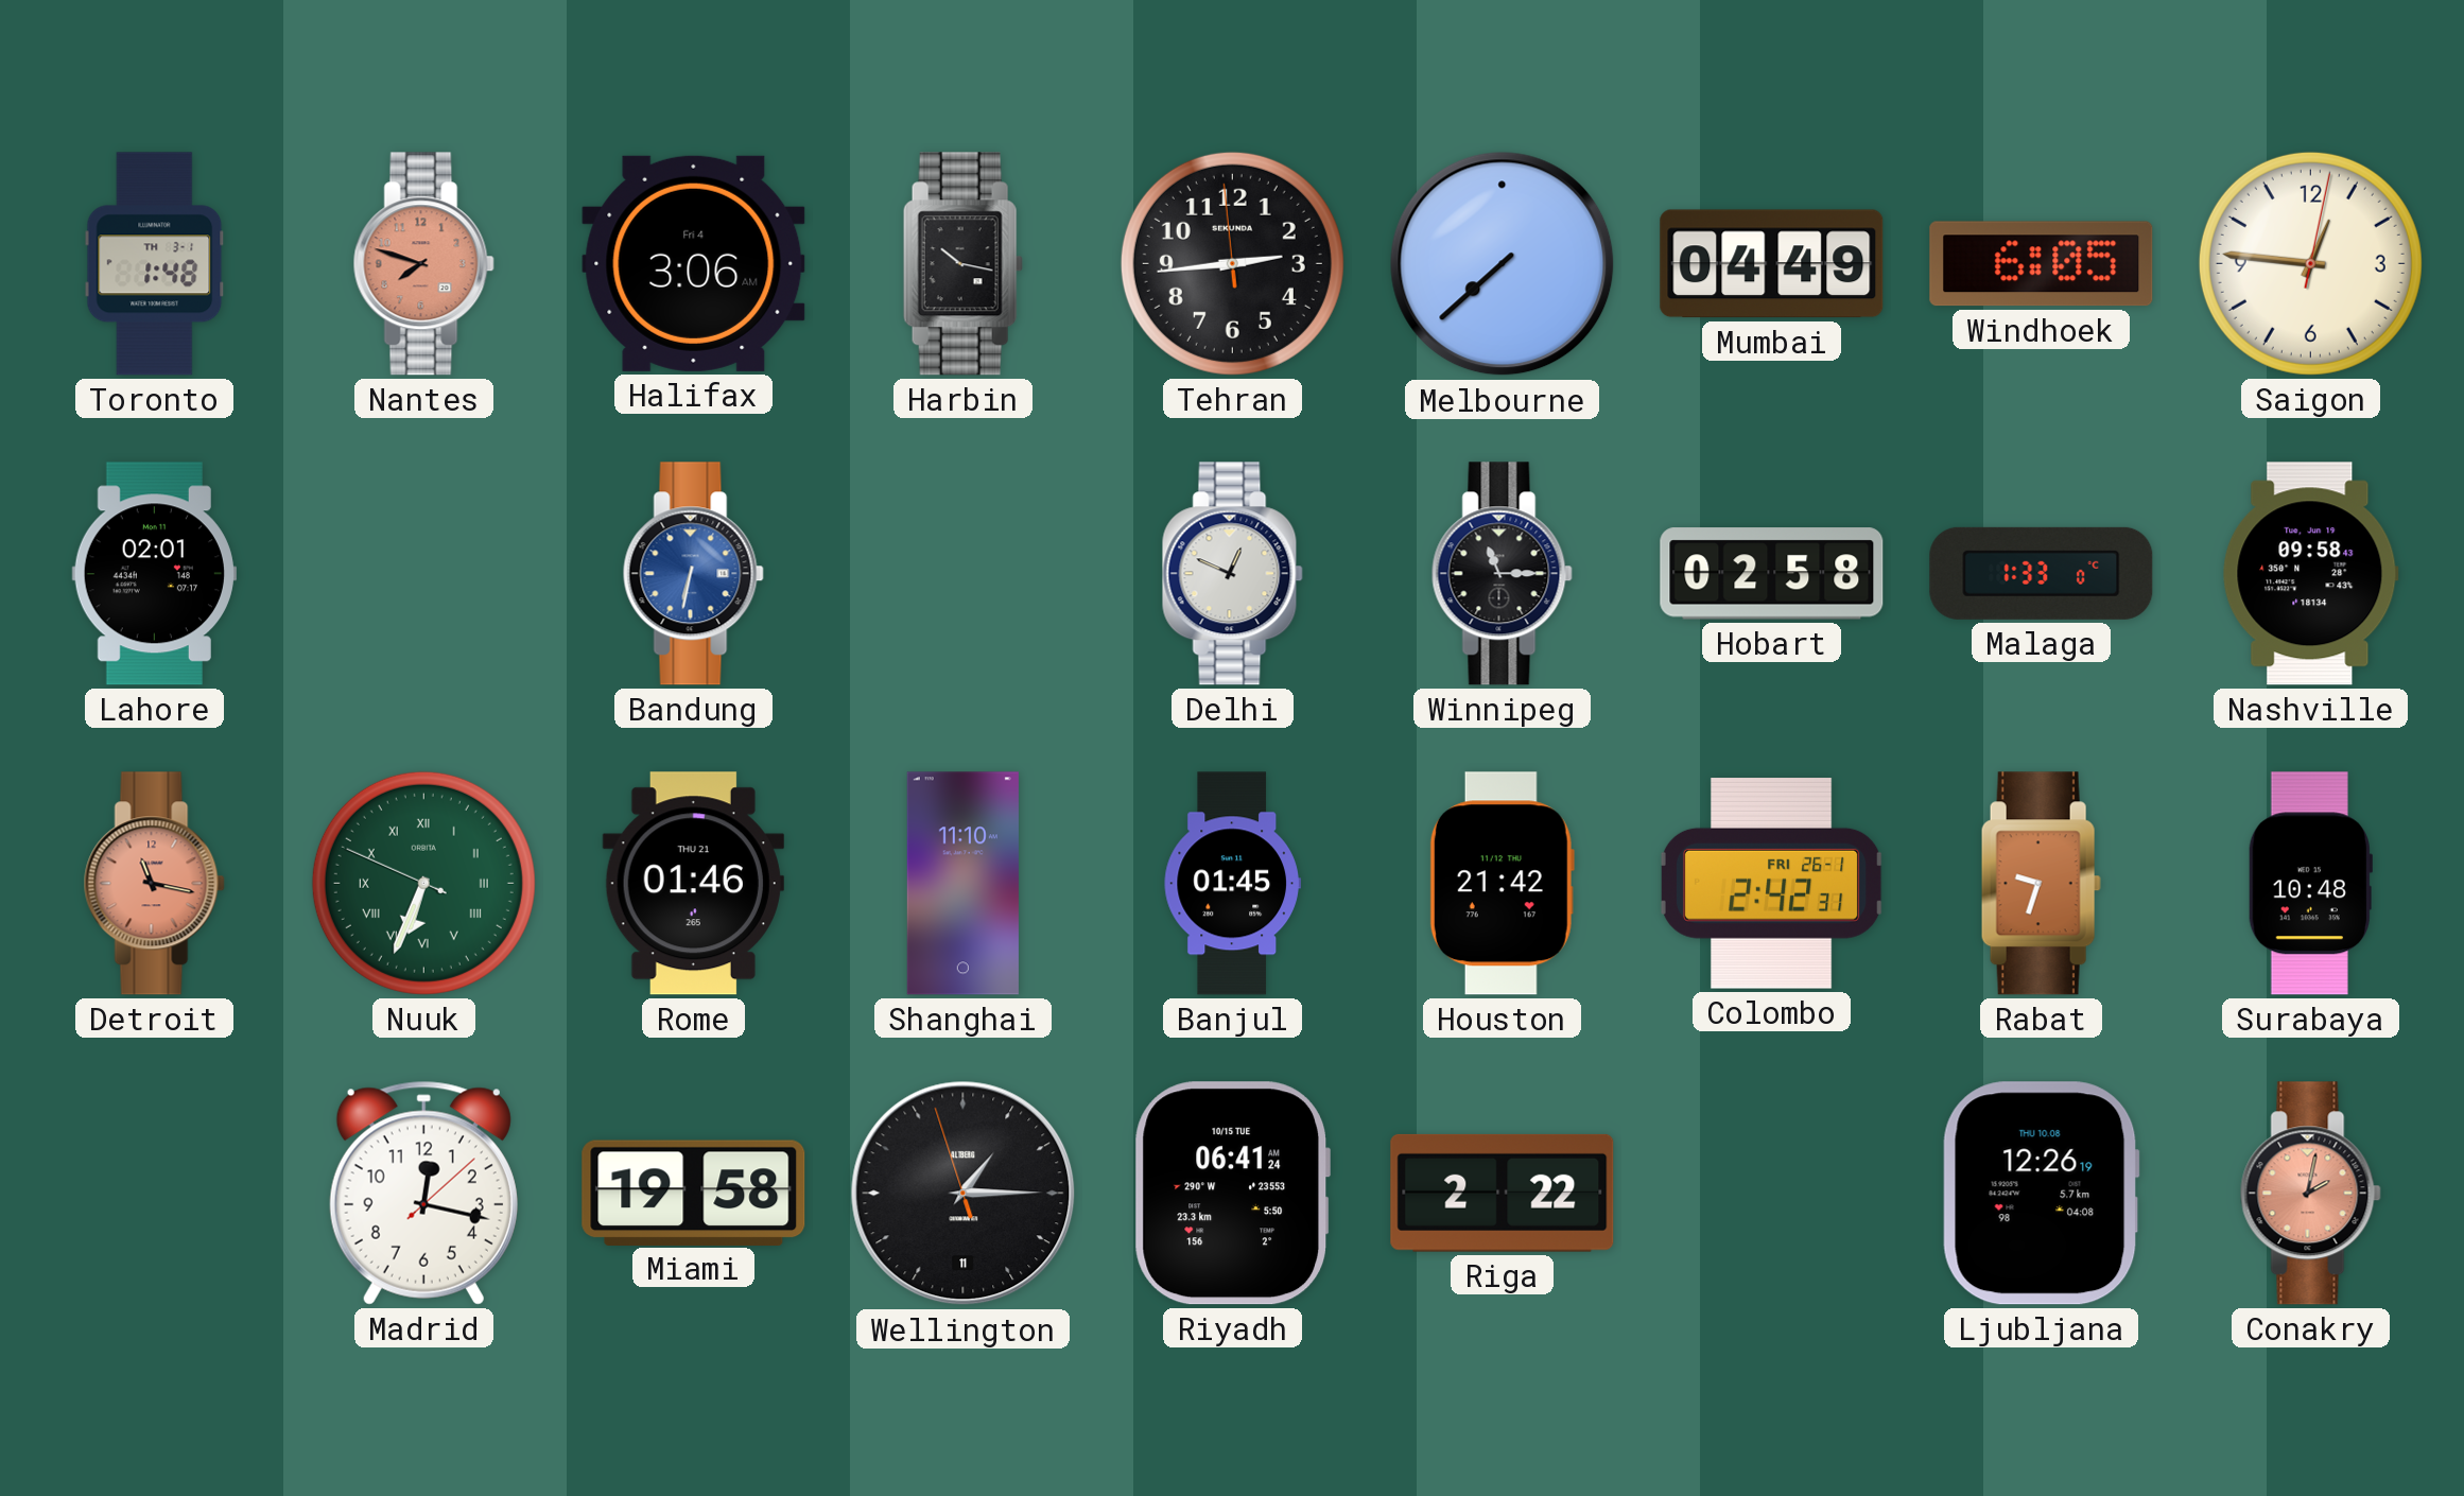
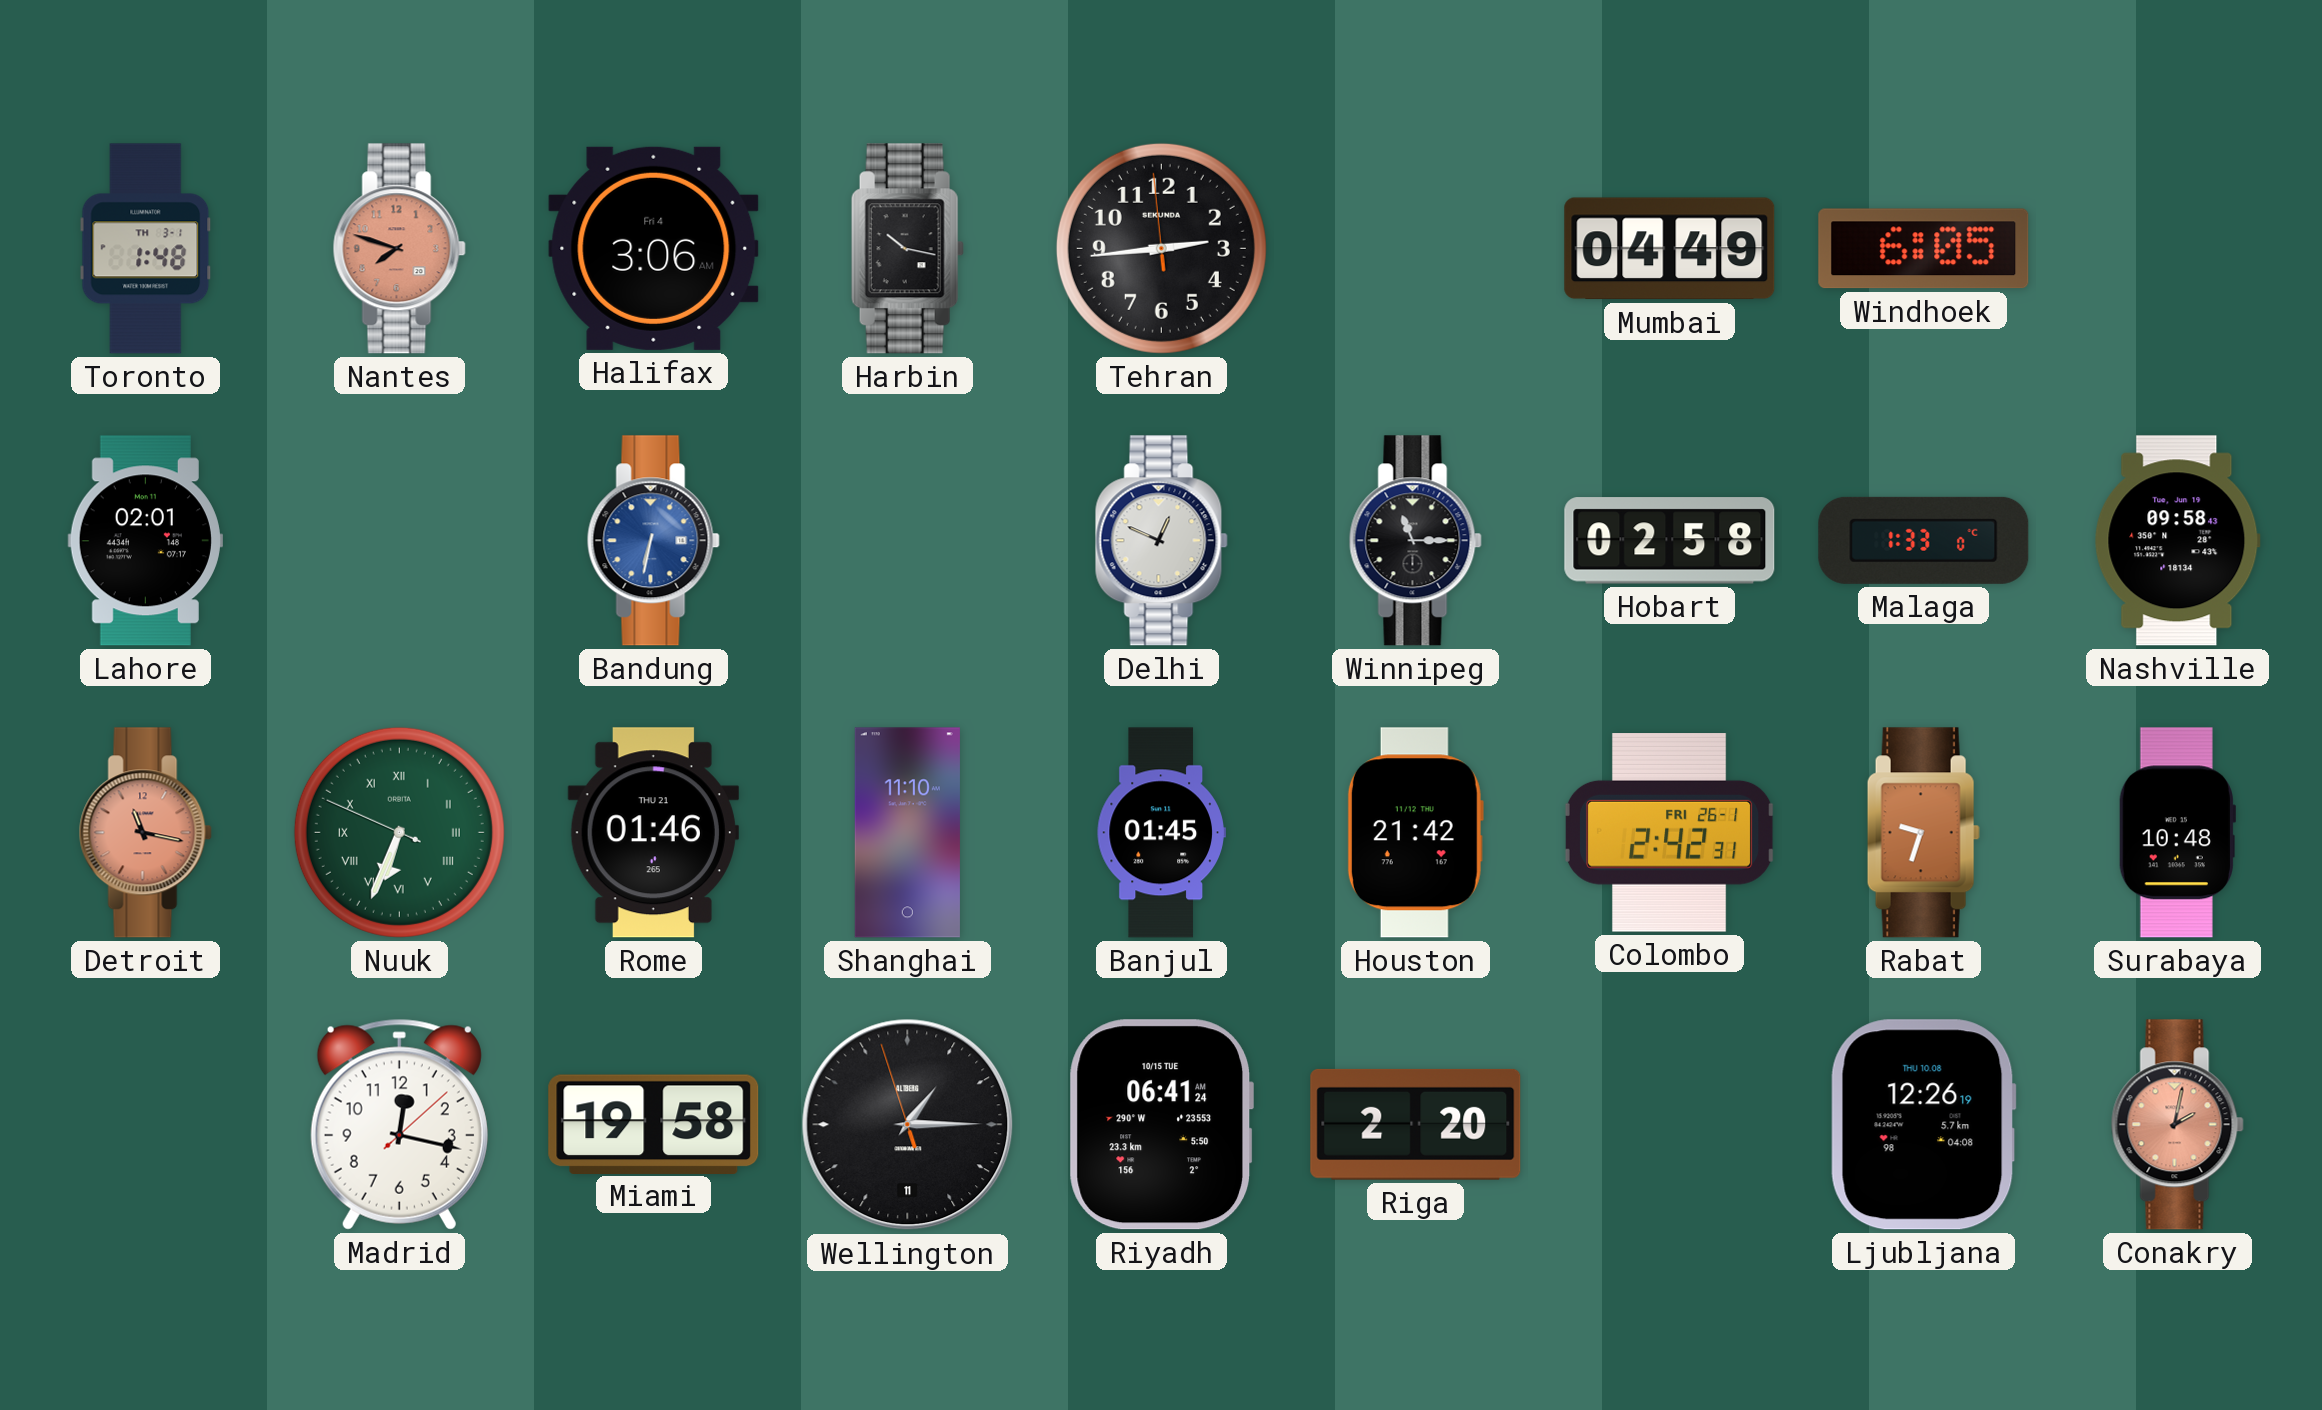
Melbourne: 7:38 -> none (1503, 264)
Saigon: 12:46 -> none (2310, 263)
Riga: 2:22 -> 2:20 (1416, 1124)
